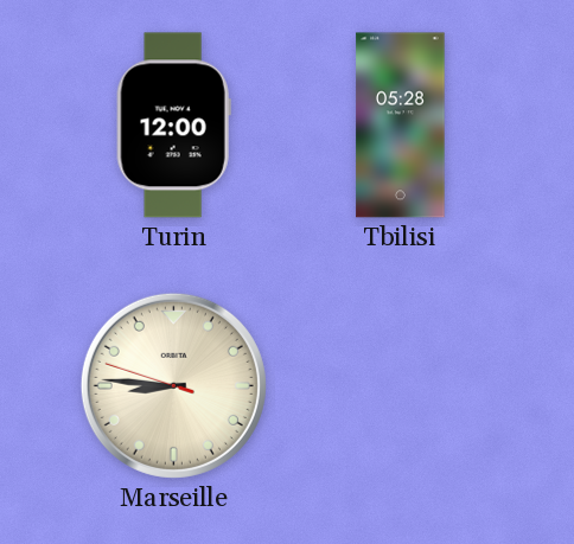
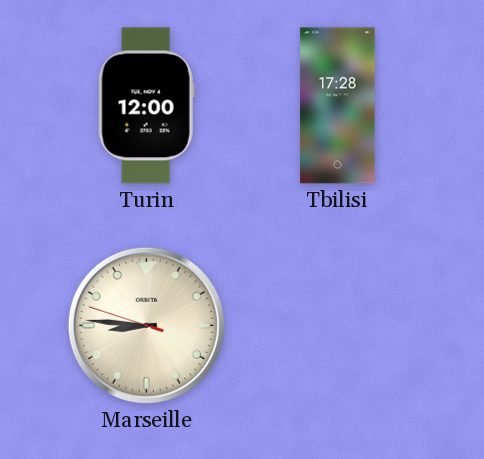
Tbilisi: 05:28 -> 17:28 (338, 106)
